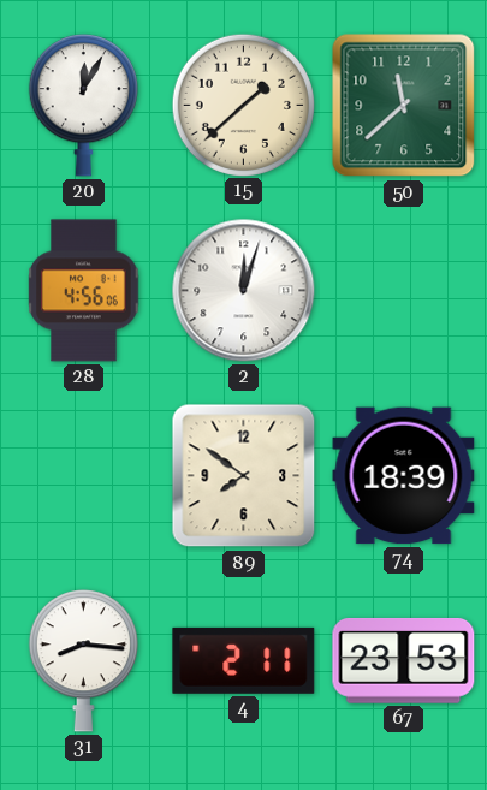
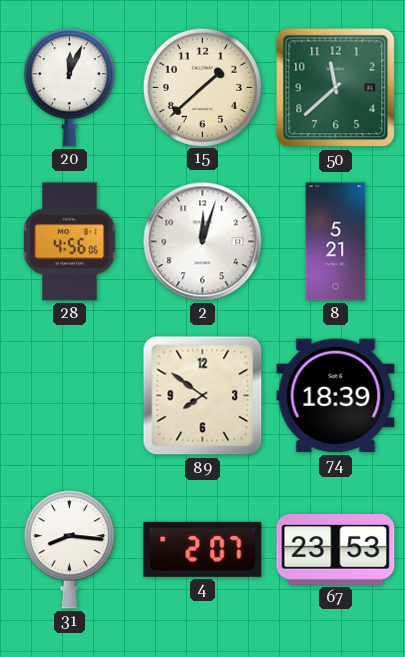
20: 12:05 -> 12:04 (69, 88)
8: none -> 5:21 (336, 242)
4: 2:11 -> 2:07 (203, 549)
